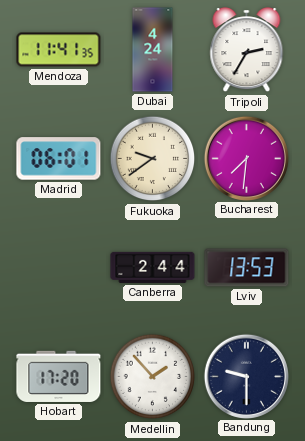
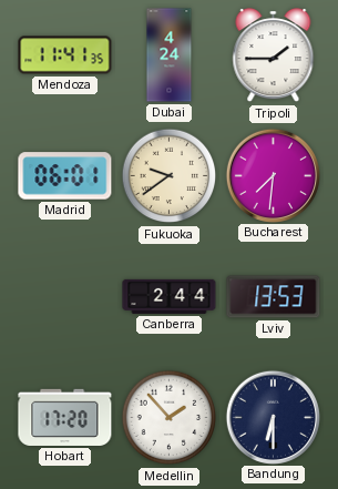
Tripoli: 2:35 -> 1:45 (274, 55)
Bandung: 9:30 -> 6:30 (273, 417)
